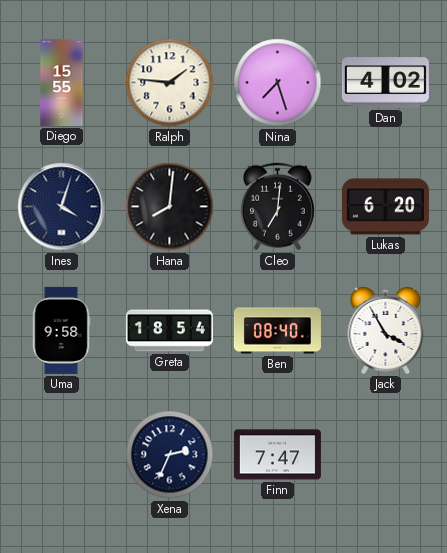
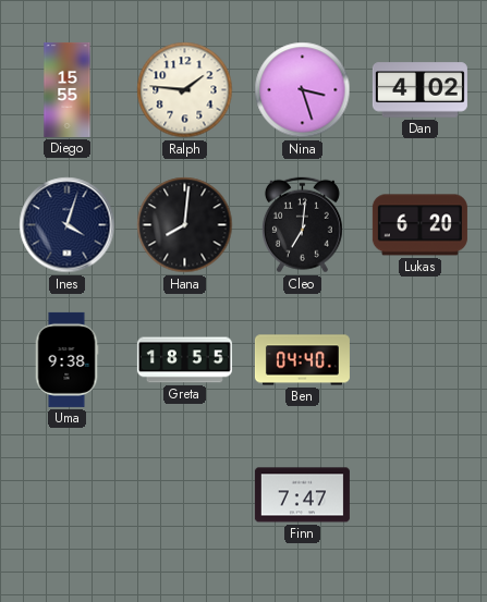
Nina: 7:27 -> 3:27 (303, 90)
Uma: 9:58 -> 9:38 (66, 359)
Greta: 18:54 -> 18:55 (184, 360)
Ben: 08:40 -> 04:40 (302, 360)
Jack: 3:55 -> none (386, 330)
Xena: 2:34 -> none (170, 455)
